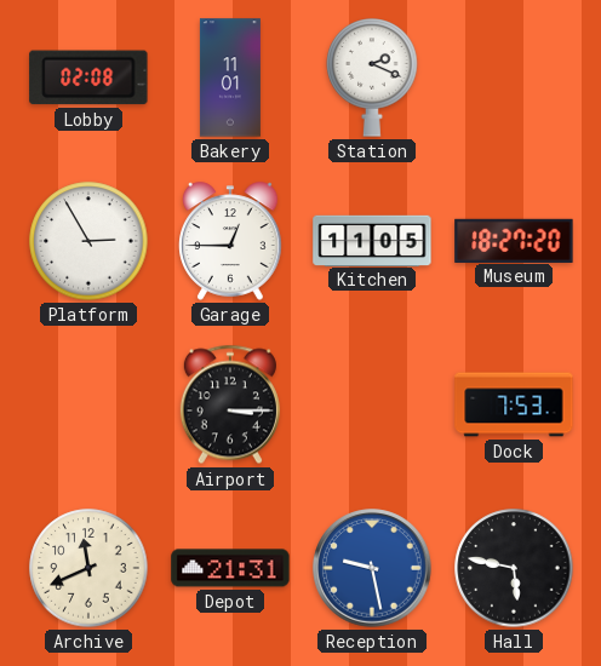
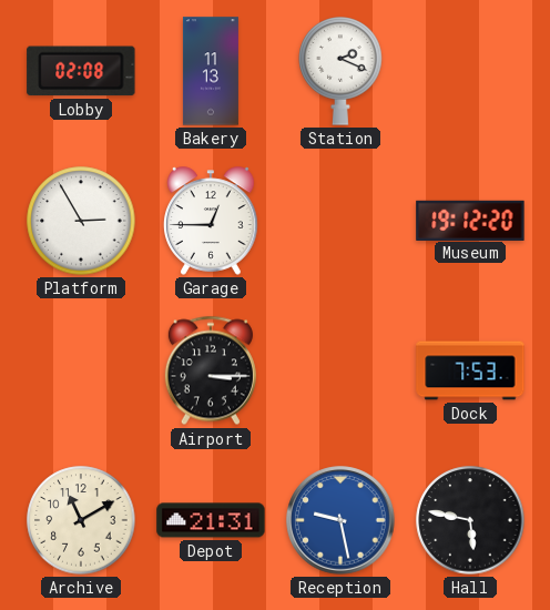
Bakery: 11:01 -> 11:13 (211, 71)
Kitchen: 11:05 -> none (372, 240)
Museum: 18:27 -> 19:12 (470, 220)
Archive: 11:41 -> 11:10 (81, 520)
